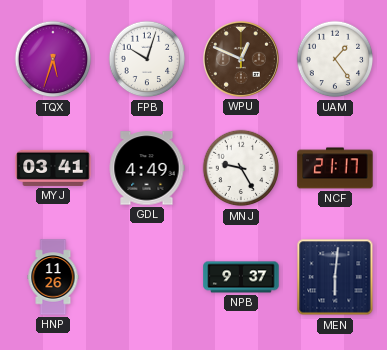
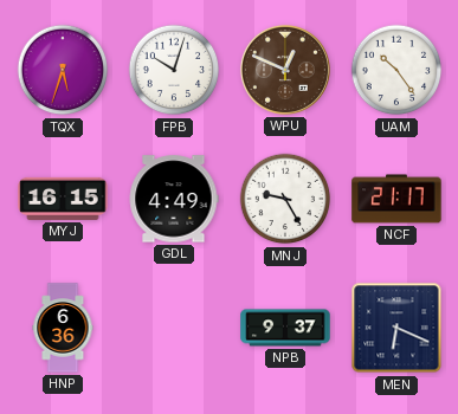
UAM: 1:24 -> 10:24 (396, 70)
MYJ: 03:41 -> 16:15 (63, 199)
HNP: 11:26 -> 6:36 (63, 328)
MEN: 6:01 -> 6:19 (396, 328)
